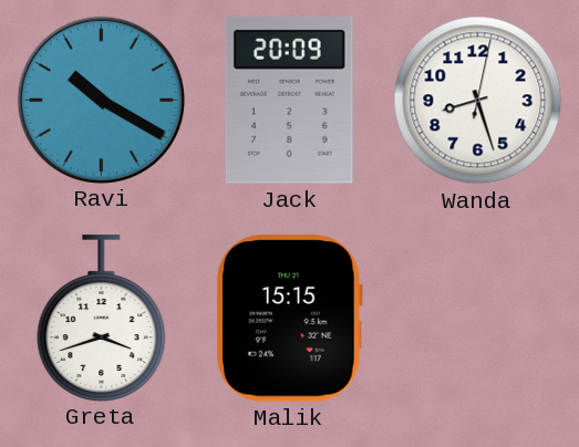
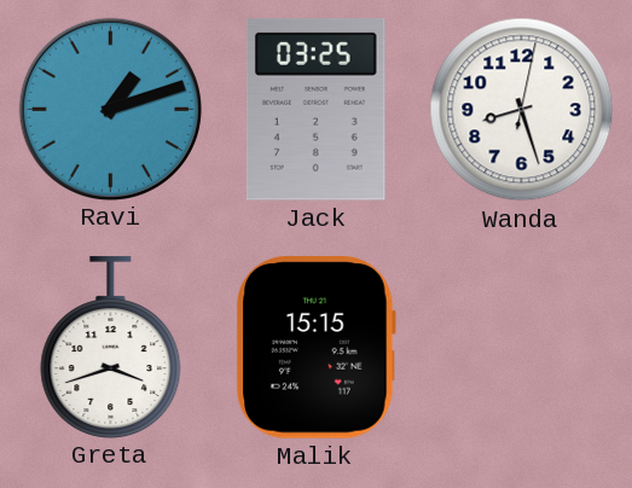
Ravi: 10:20 -> 1:12 (110, 109)
Jack: 20:09 -> 03:25 (315, 110)
